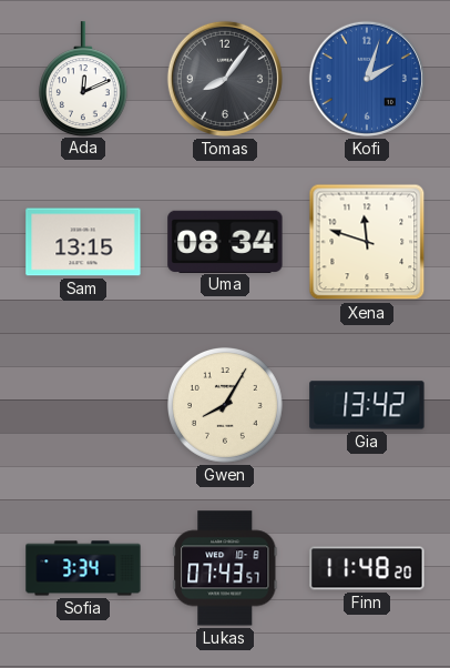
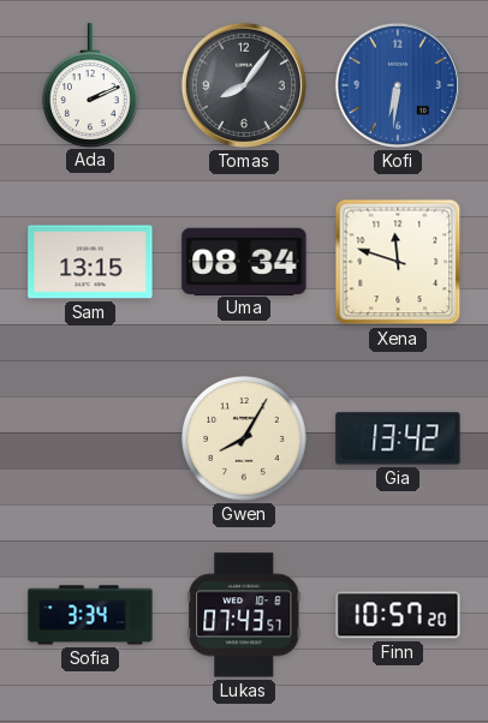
Ada: 12:11 -> 2:11 (90, 85)
Kofi: 2:03 -> 6:31 (398, 85)
Finn: 11:48 -> 10:57 (398, 615)
